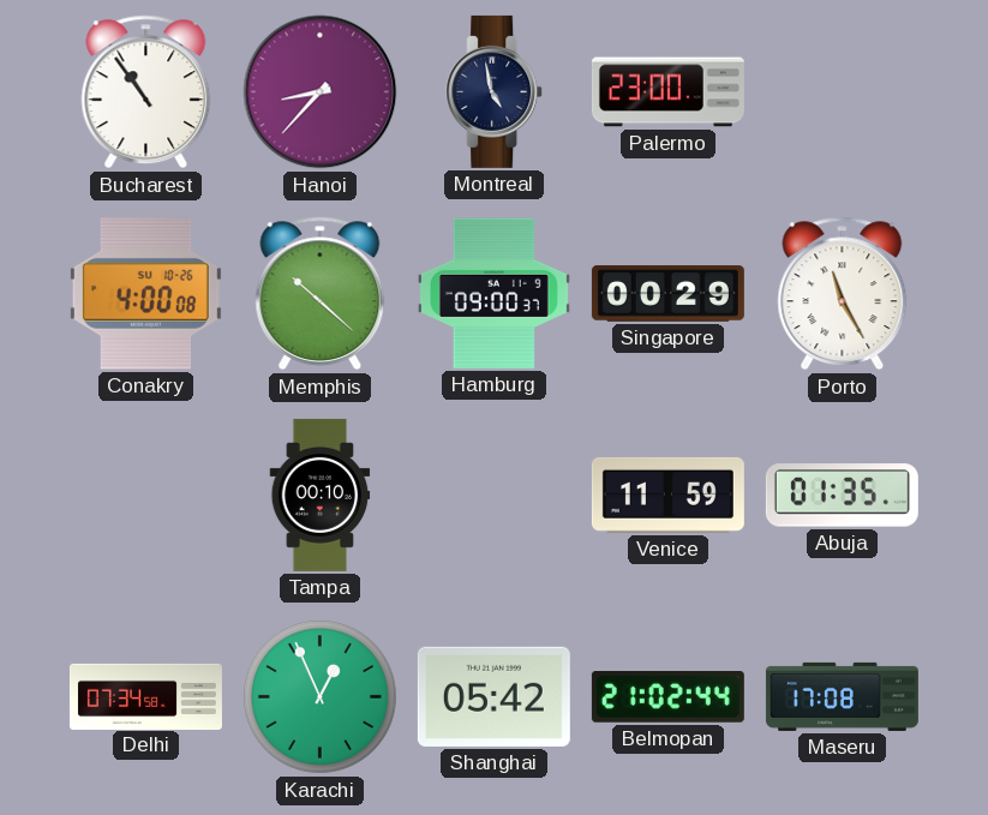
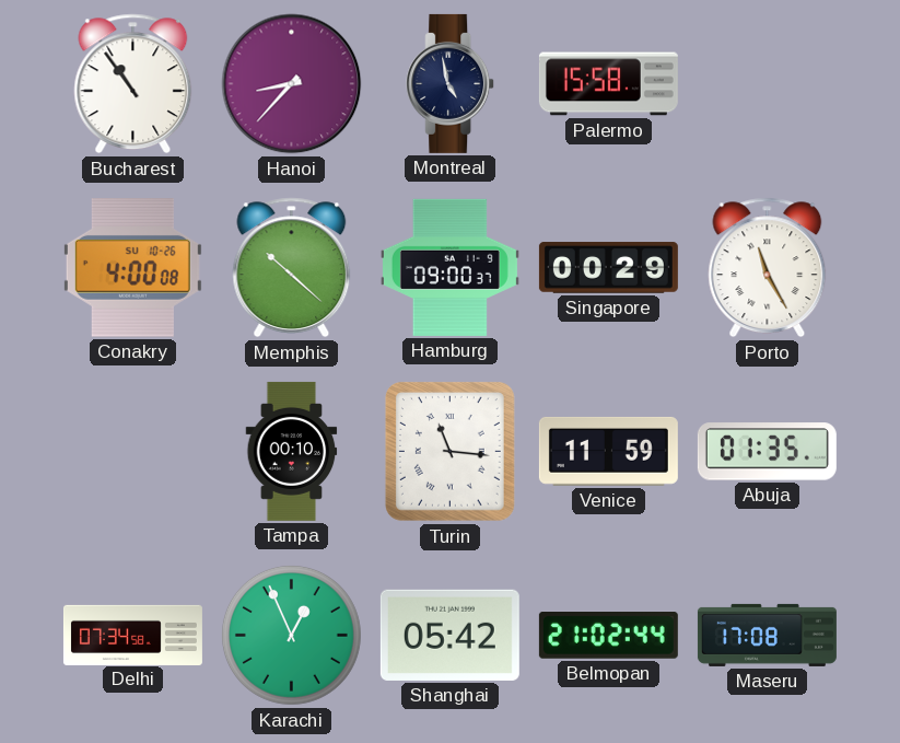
Palermo: 23:00 -> 15:58 (608, 84)
Turin: none -> 11:16 (449, 451)
